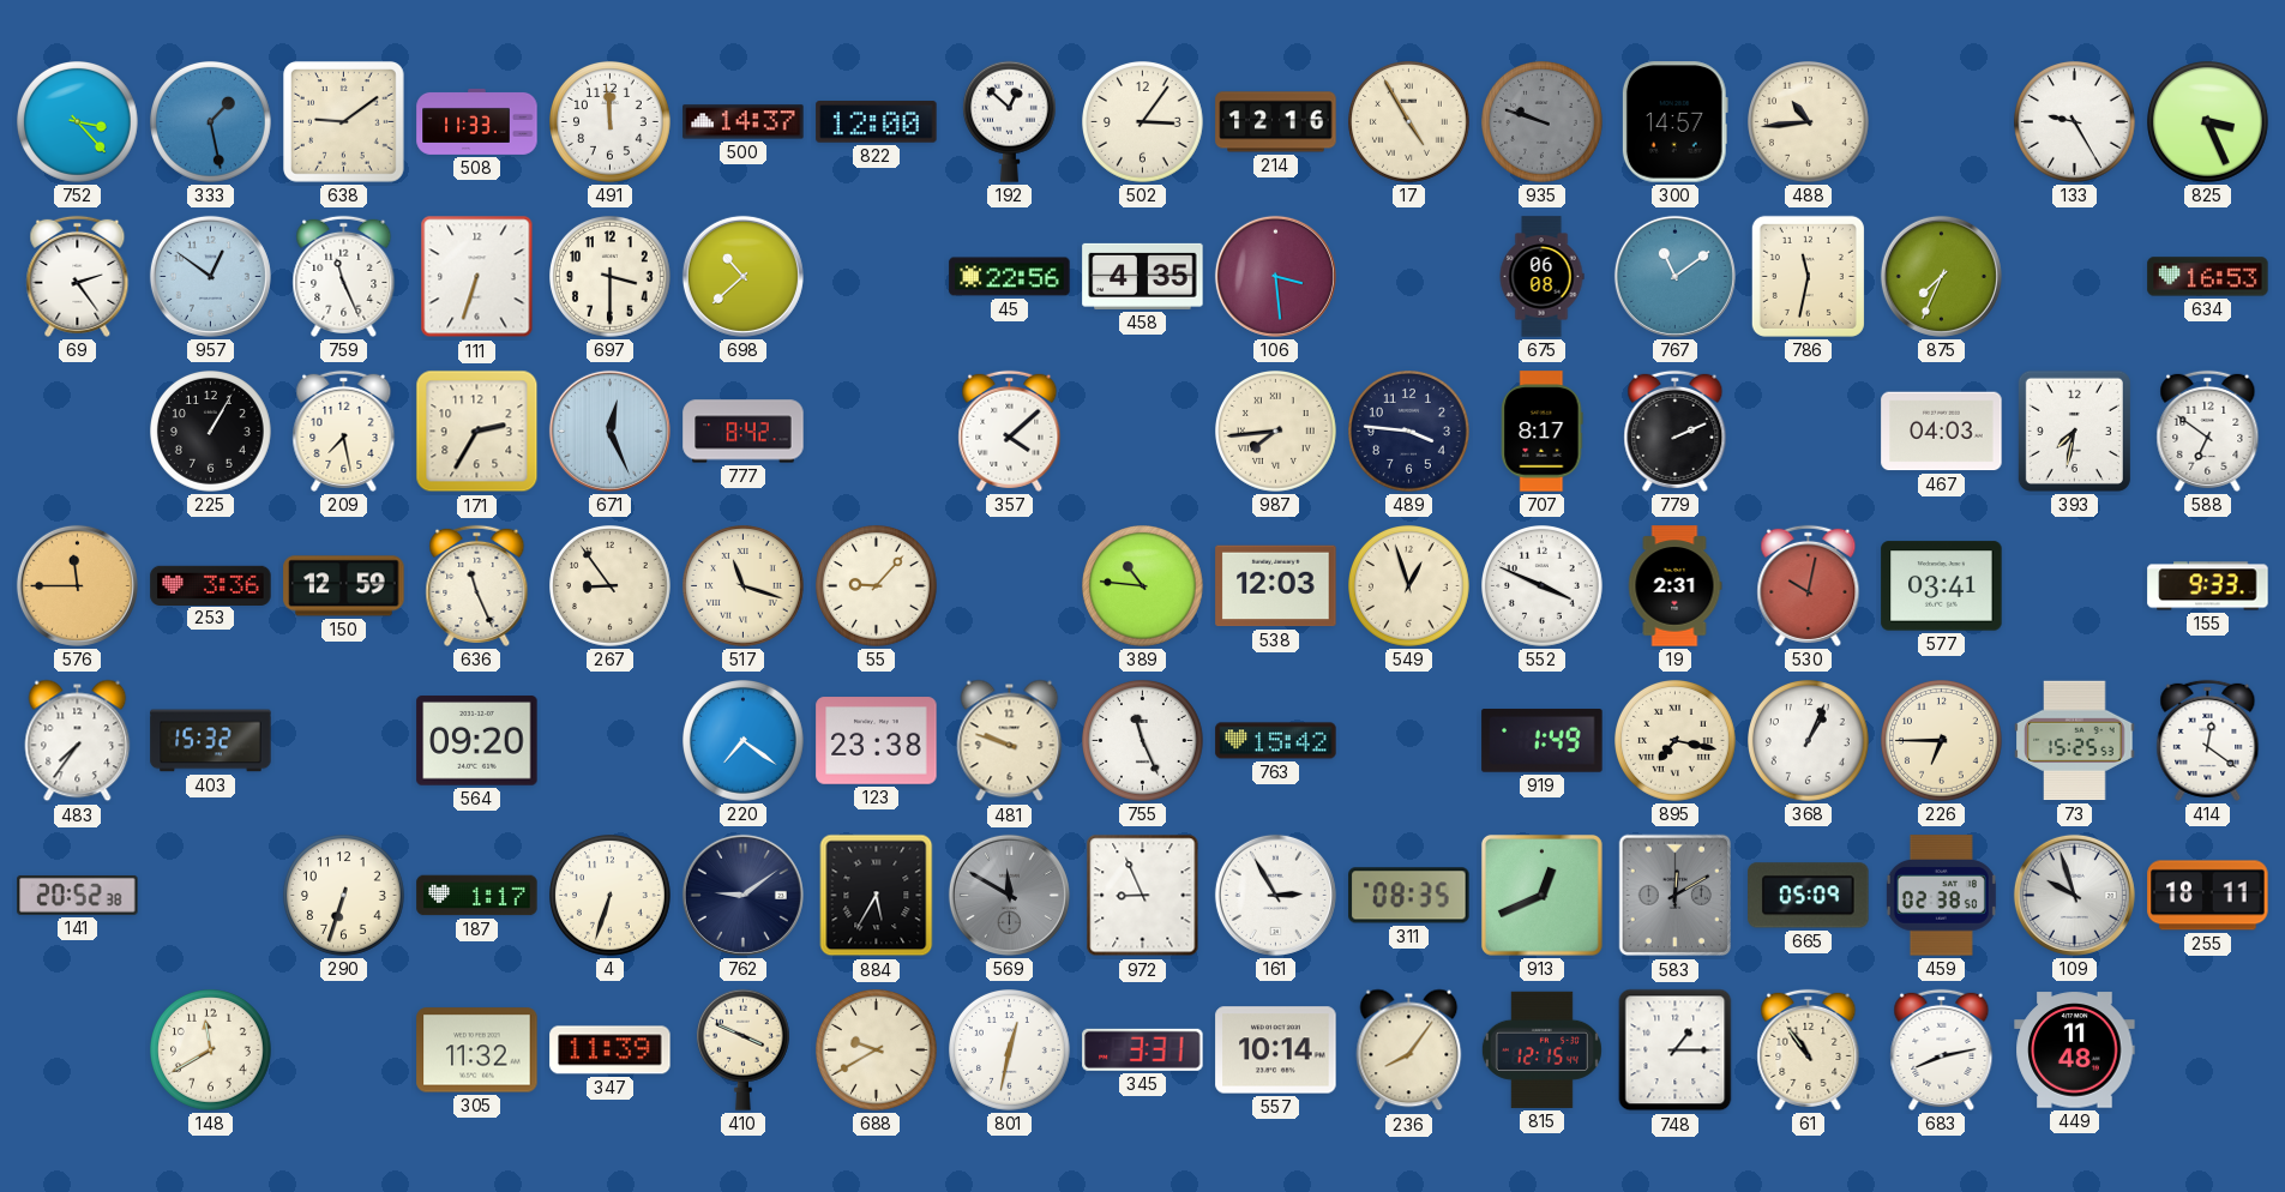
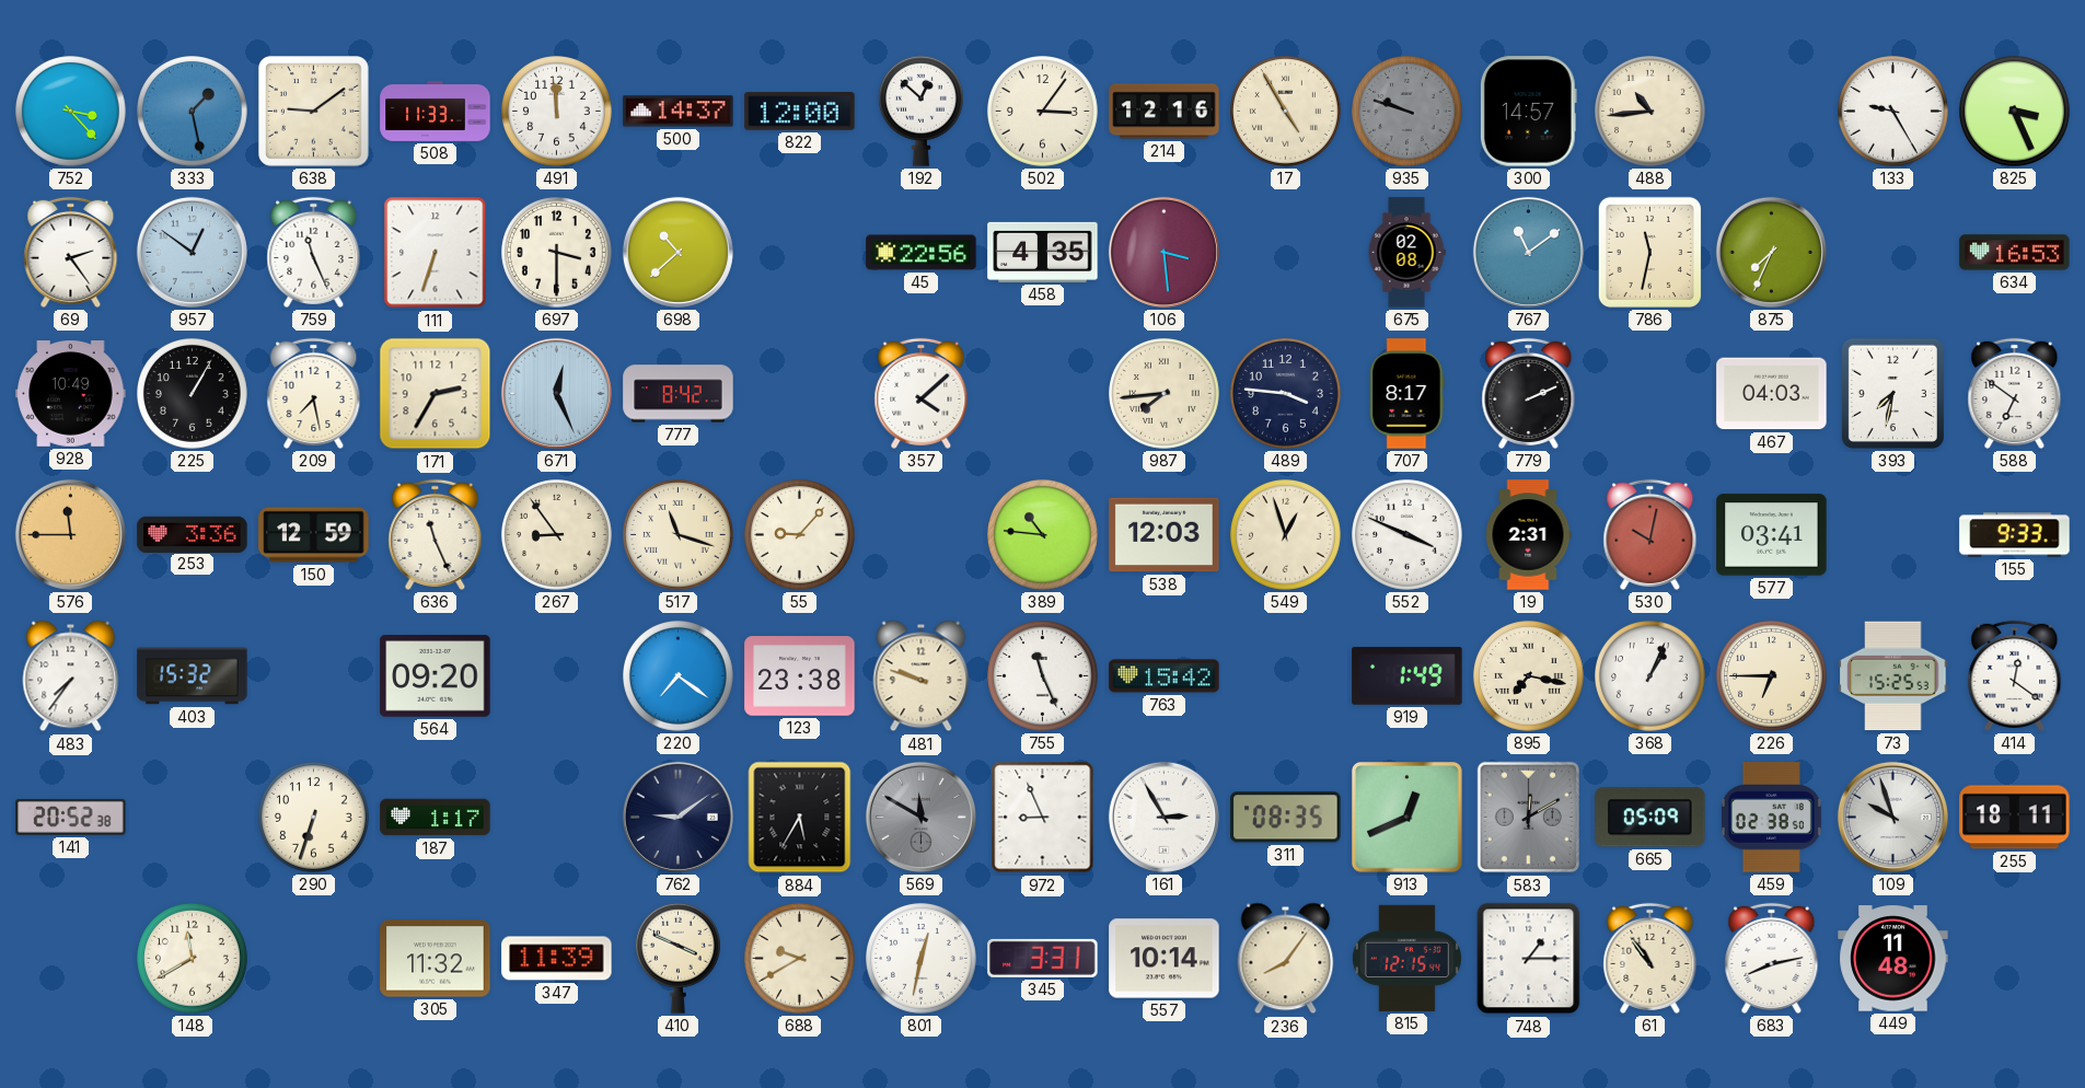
675: 06:08 -> 02:08 (1406, 253)
928: none -> 10:49 (71, 394)
4: 6:33 -> none (611, 896)
